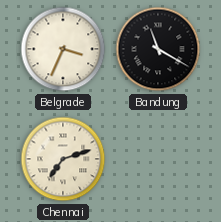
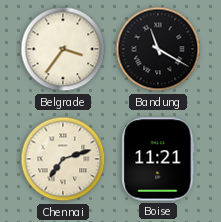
Belgrade: 3:34 -> 3:36 (63, 49)
Boise: none -> 11:21 (158, 159)
